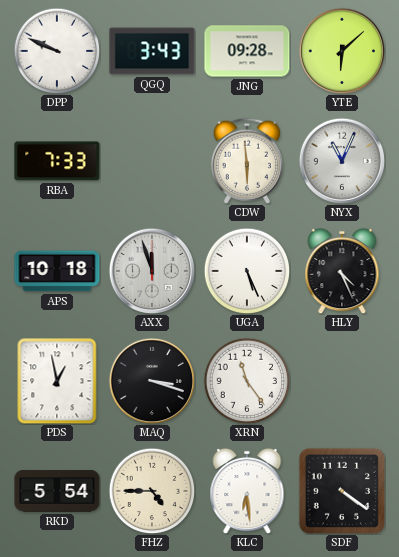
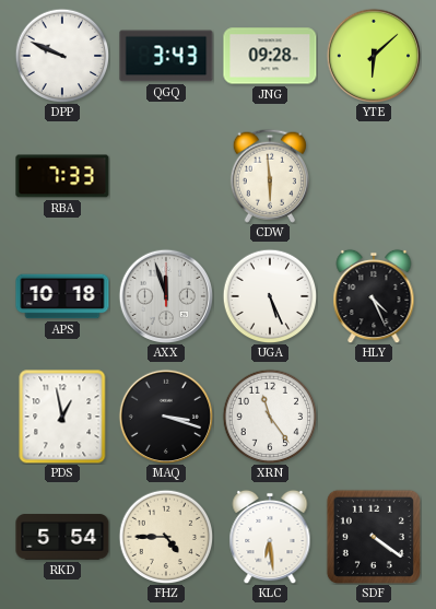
NYX: 11:04 -> none (341, 160)
